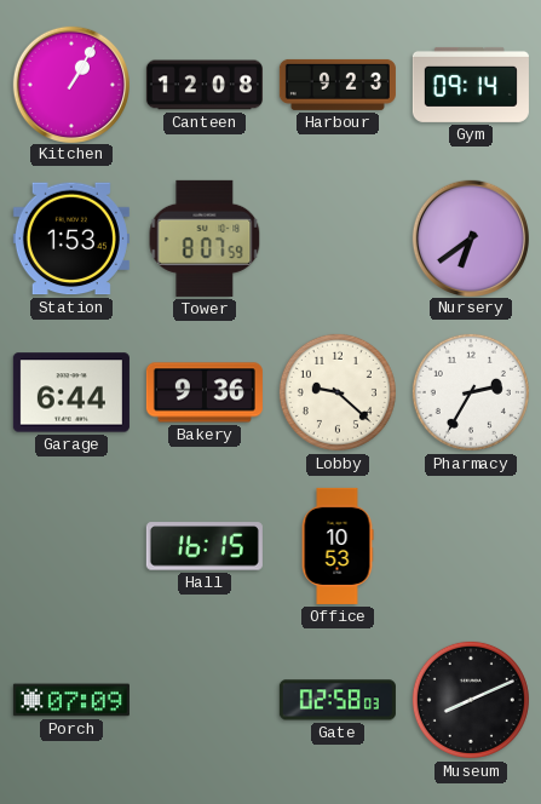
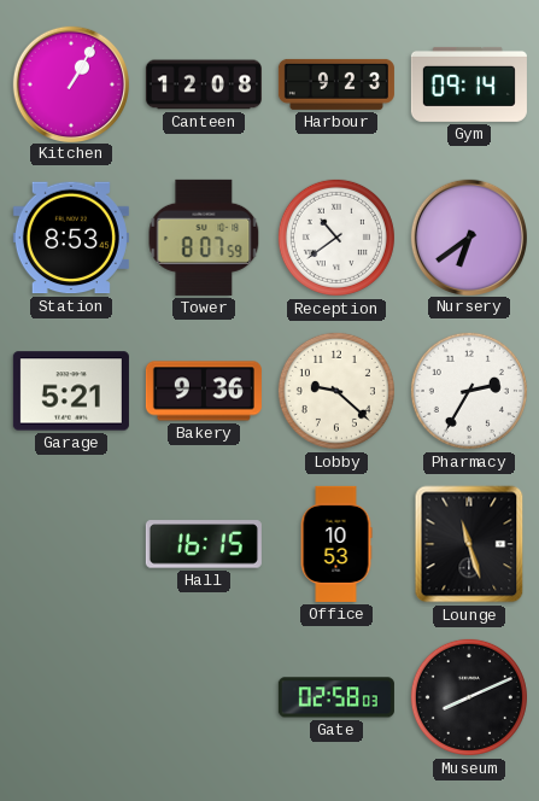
Station: 1:53 -> 8:53 (71, 238)
Reception: none -> 10:39 (336, 238)
Garage: 6:44 -> 5:21 (71, 391)
Lounge: none -> 11:27 (469, 544)
Porch: 07:09 -> none (71, 700)
